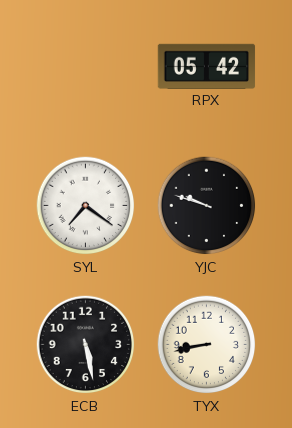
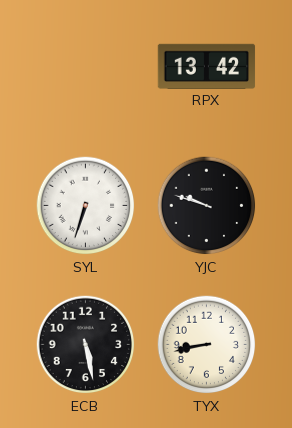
RPX: 05:42 -> 13:42 (207, 66)
SYL: 7:21 -> 6:33 (86, 206)
